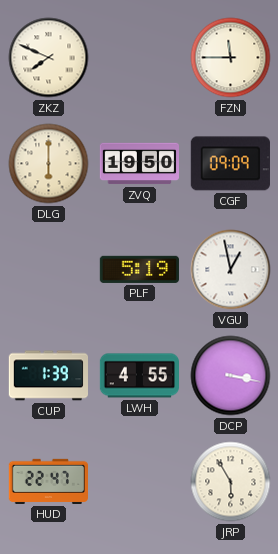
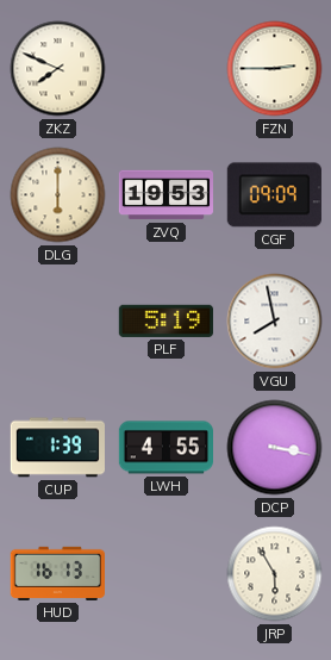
FZN: 11:45 -> 2:45 (275, 69)
ZVQ: 19:50 -> 19:53 (165, 195)
VGU: 12:58 -> 7:58 (275, 322)
HUD: 22:47 -> 16:13 (57, 573)
